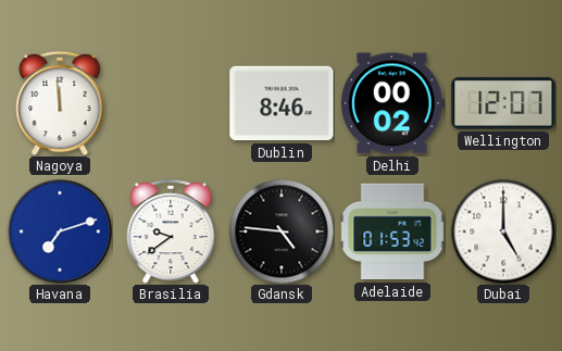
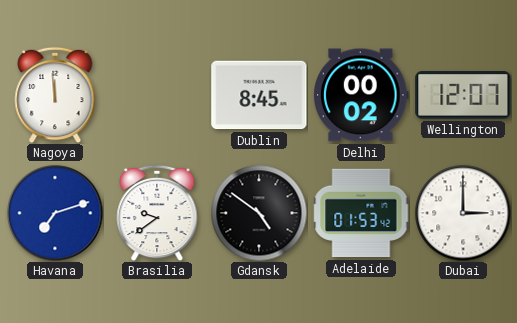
Dublin: 8:46 -> 8:45 (259, 95)
Gdansk: 4:46 -> 4:51 (259, 213)
Dubai: 5:00 -> 3:00 (463, 213)
